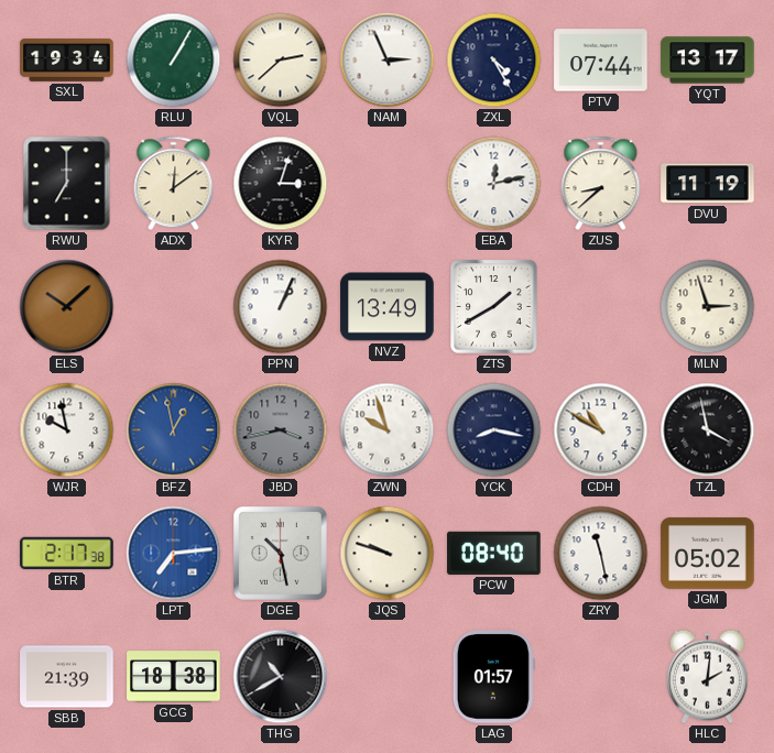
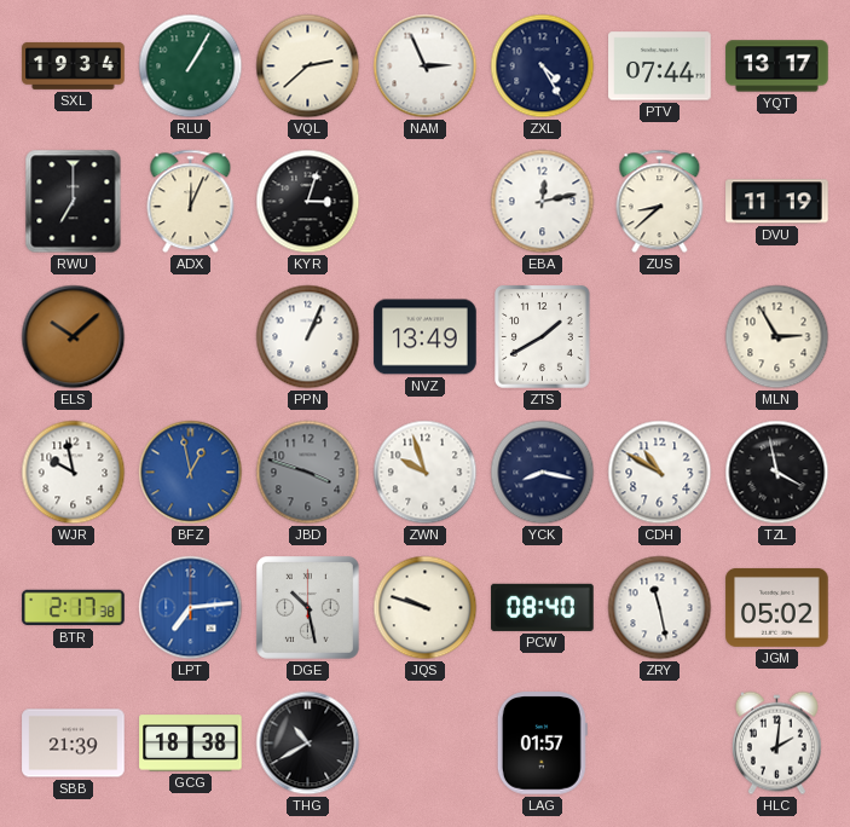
ADX: 12:09 -> 12:04 (191, 202)
MLN: 2:57 -> 2:55 (777, 337)
JBD: 3:43 -> 3:48 (308, 473)
